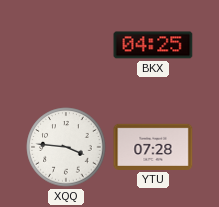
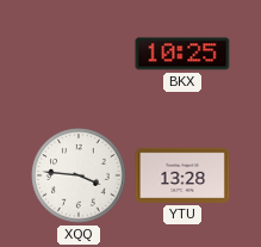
BKX: 04:25 -> 10:25 (182, 54)
YTU: 07:28 -> 13:28 (182, 175)
